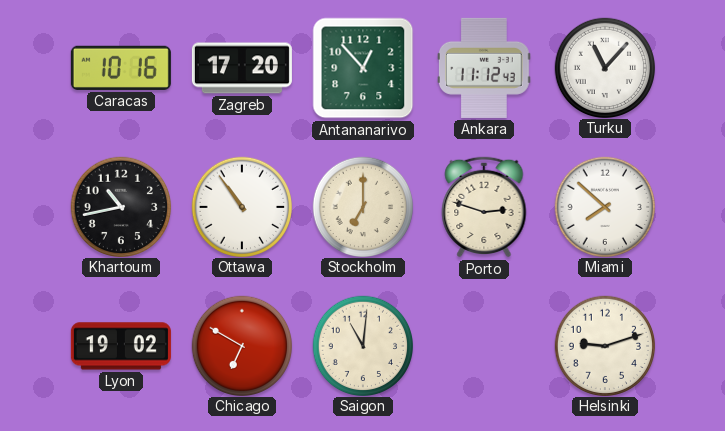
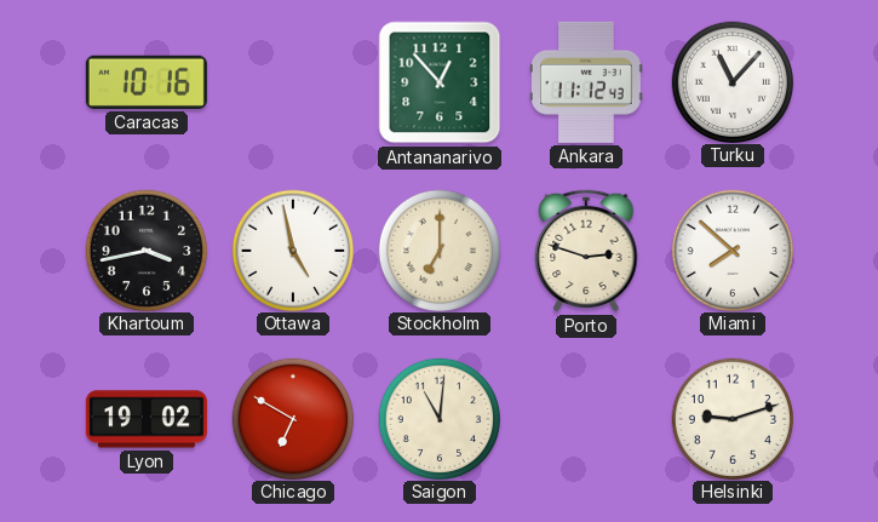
Zagreb: 17:20 -> none (242, 68)
Khartoum: 10:43 -> 3:43 (145, 249)
Ottawa: 10:54 -> 4:58 (292, 249)
